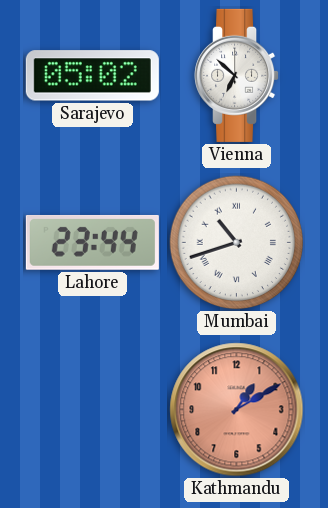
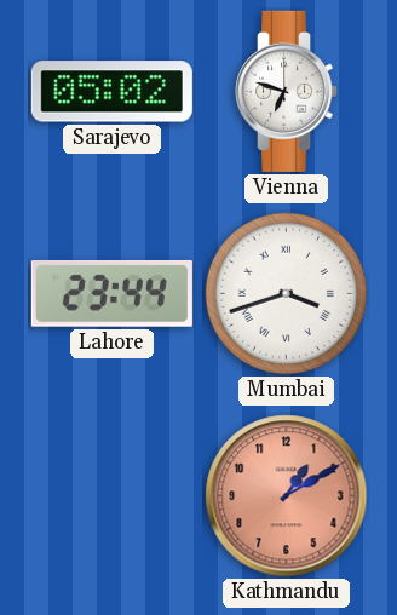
Vienna: 6:52 -> 6:48 (287, 91)
Mumbai: 10:42 -> 3:42 (287, 294)
